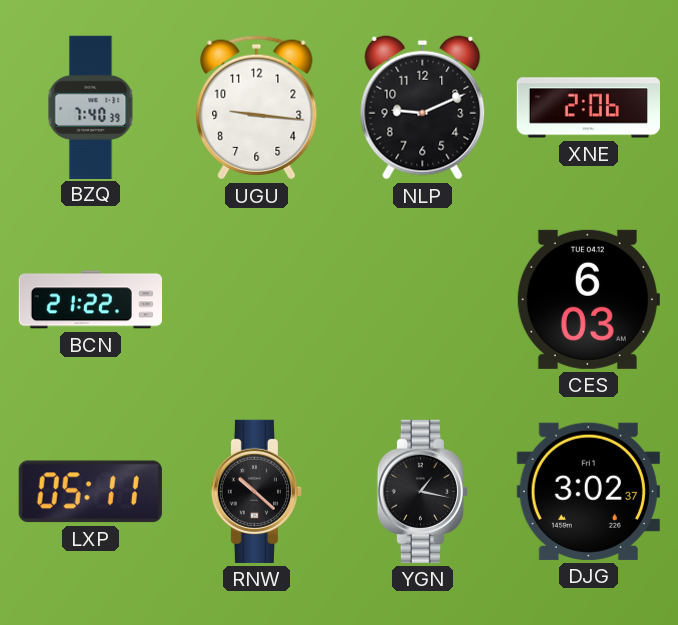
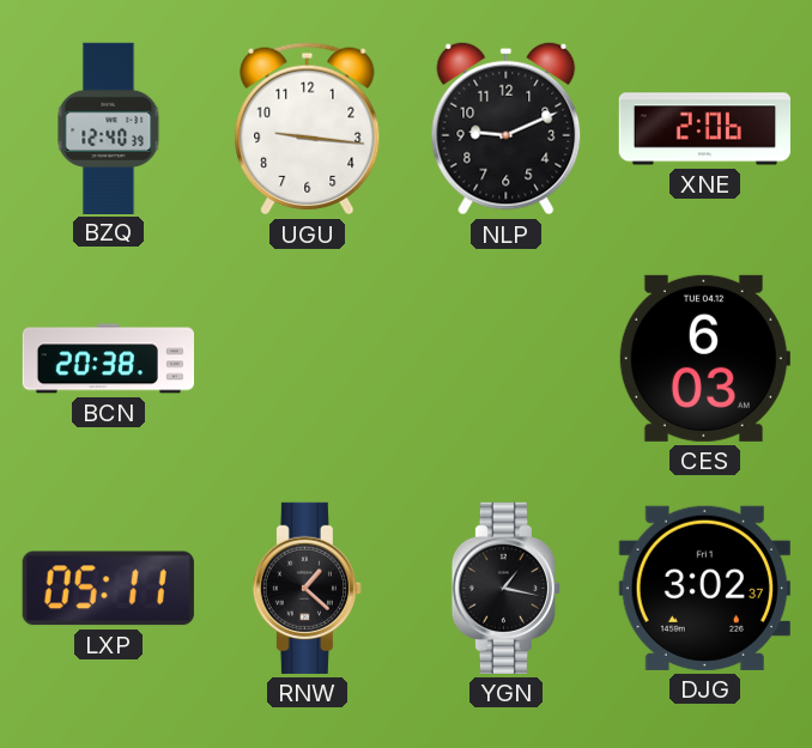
BZQ: 7:40 -> 12:40 (109, 128)
BCN: 21:22 -> 20:38 (108, 359)
RNW: 10:22 -> 1:22 (307, 588)
